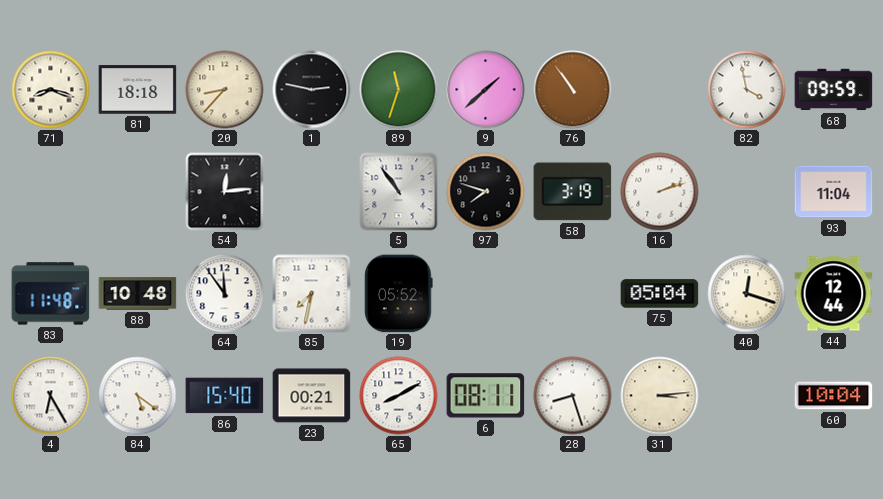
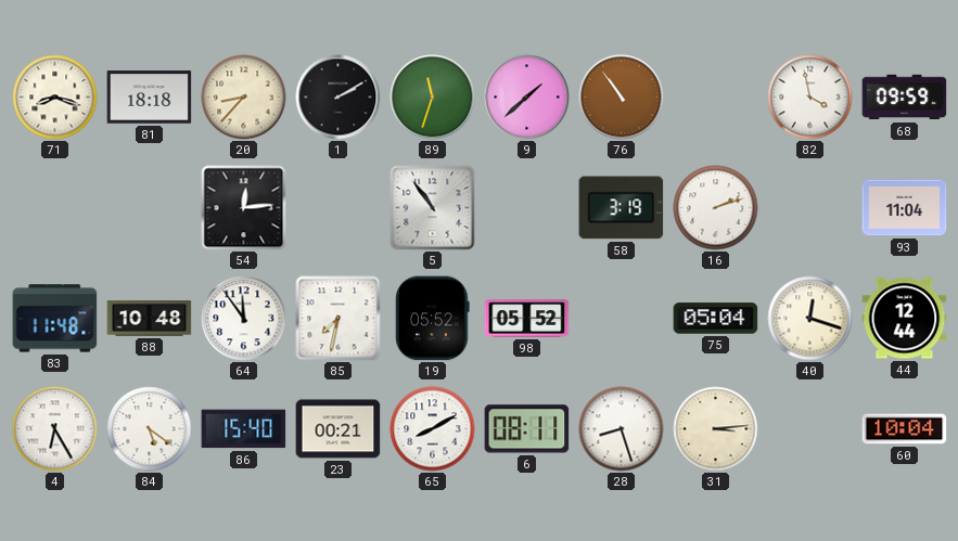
1: 2:47 -> 2:10 (339, 98)
97: 7:48 -> none (486, 192)
98: none -> 05:52 (527, 319)
